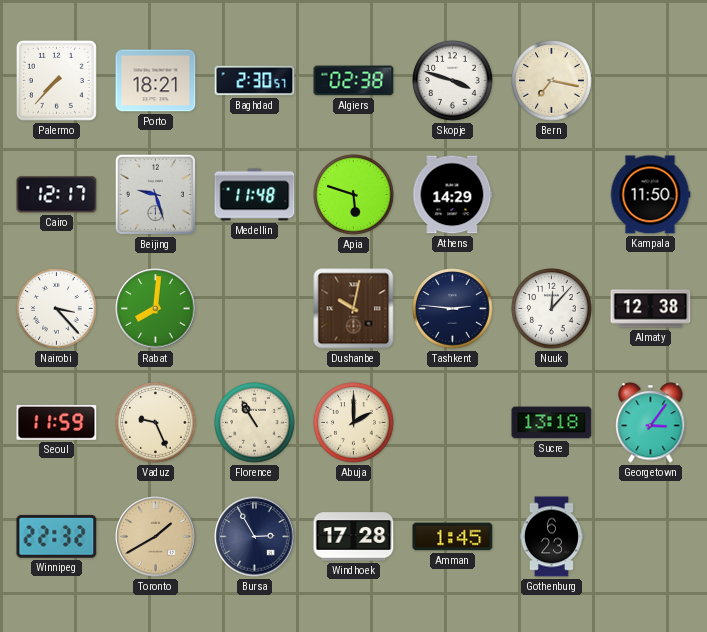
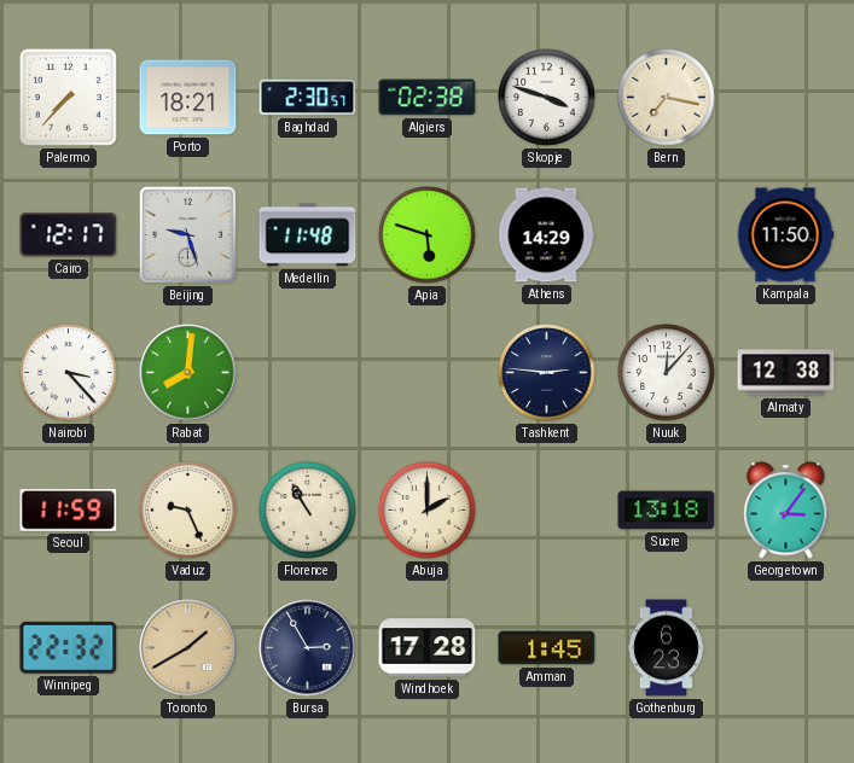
Dushanbe: 10:02 -> none (354, 309)
